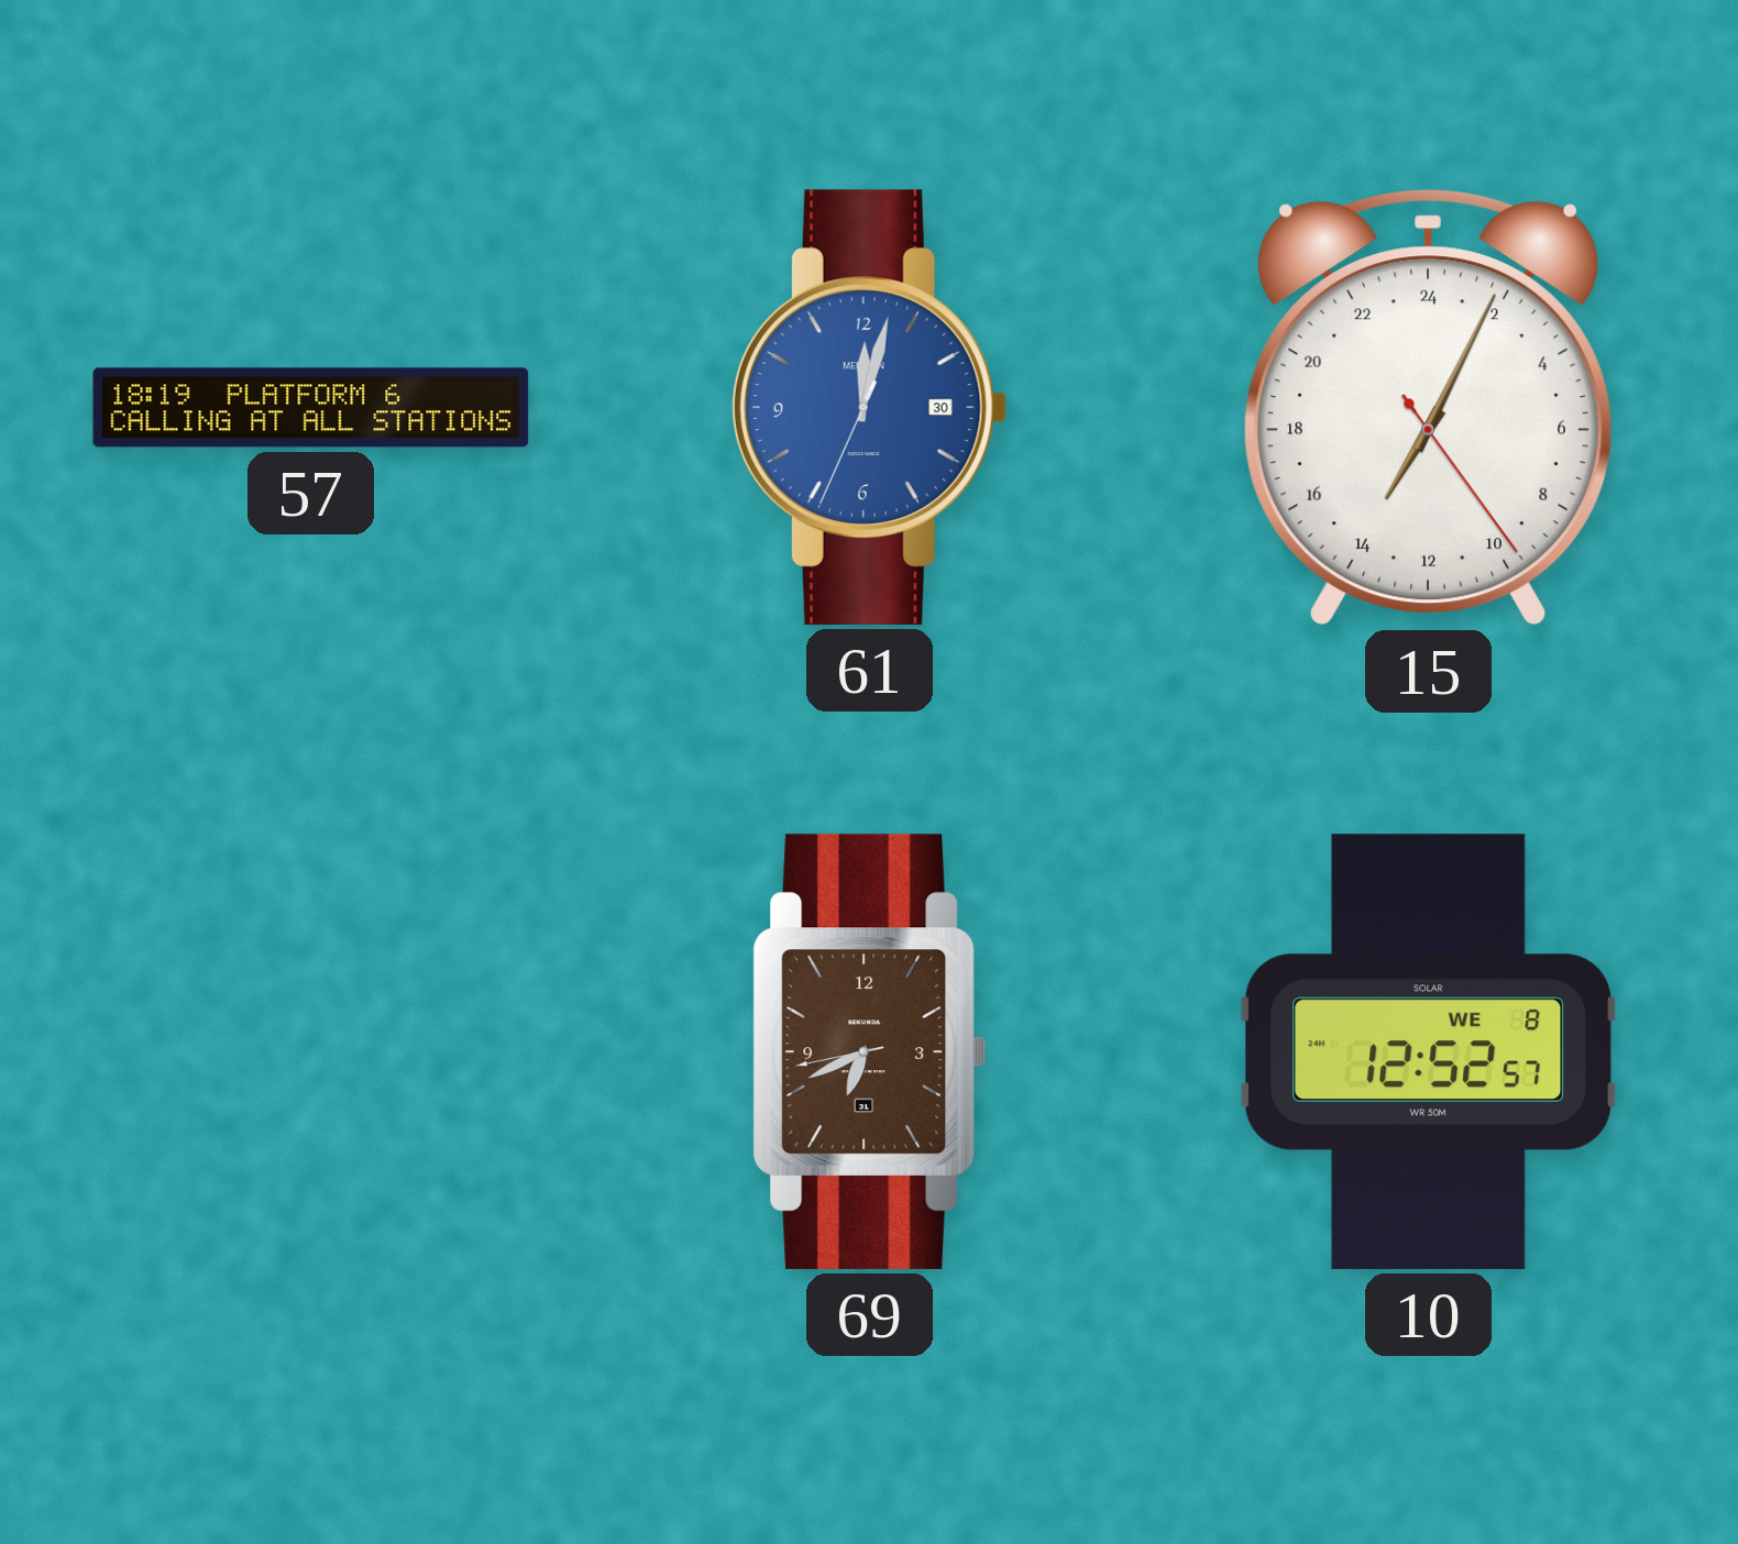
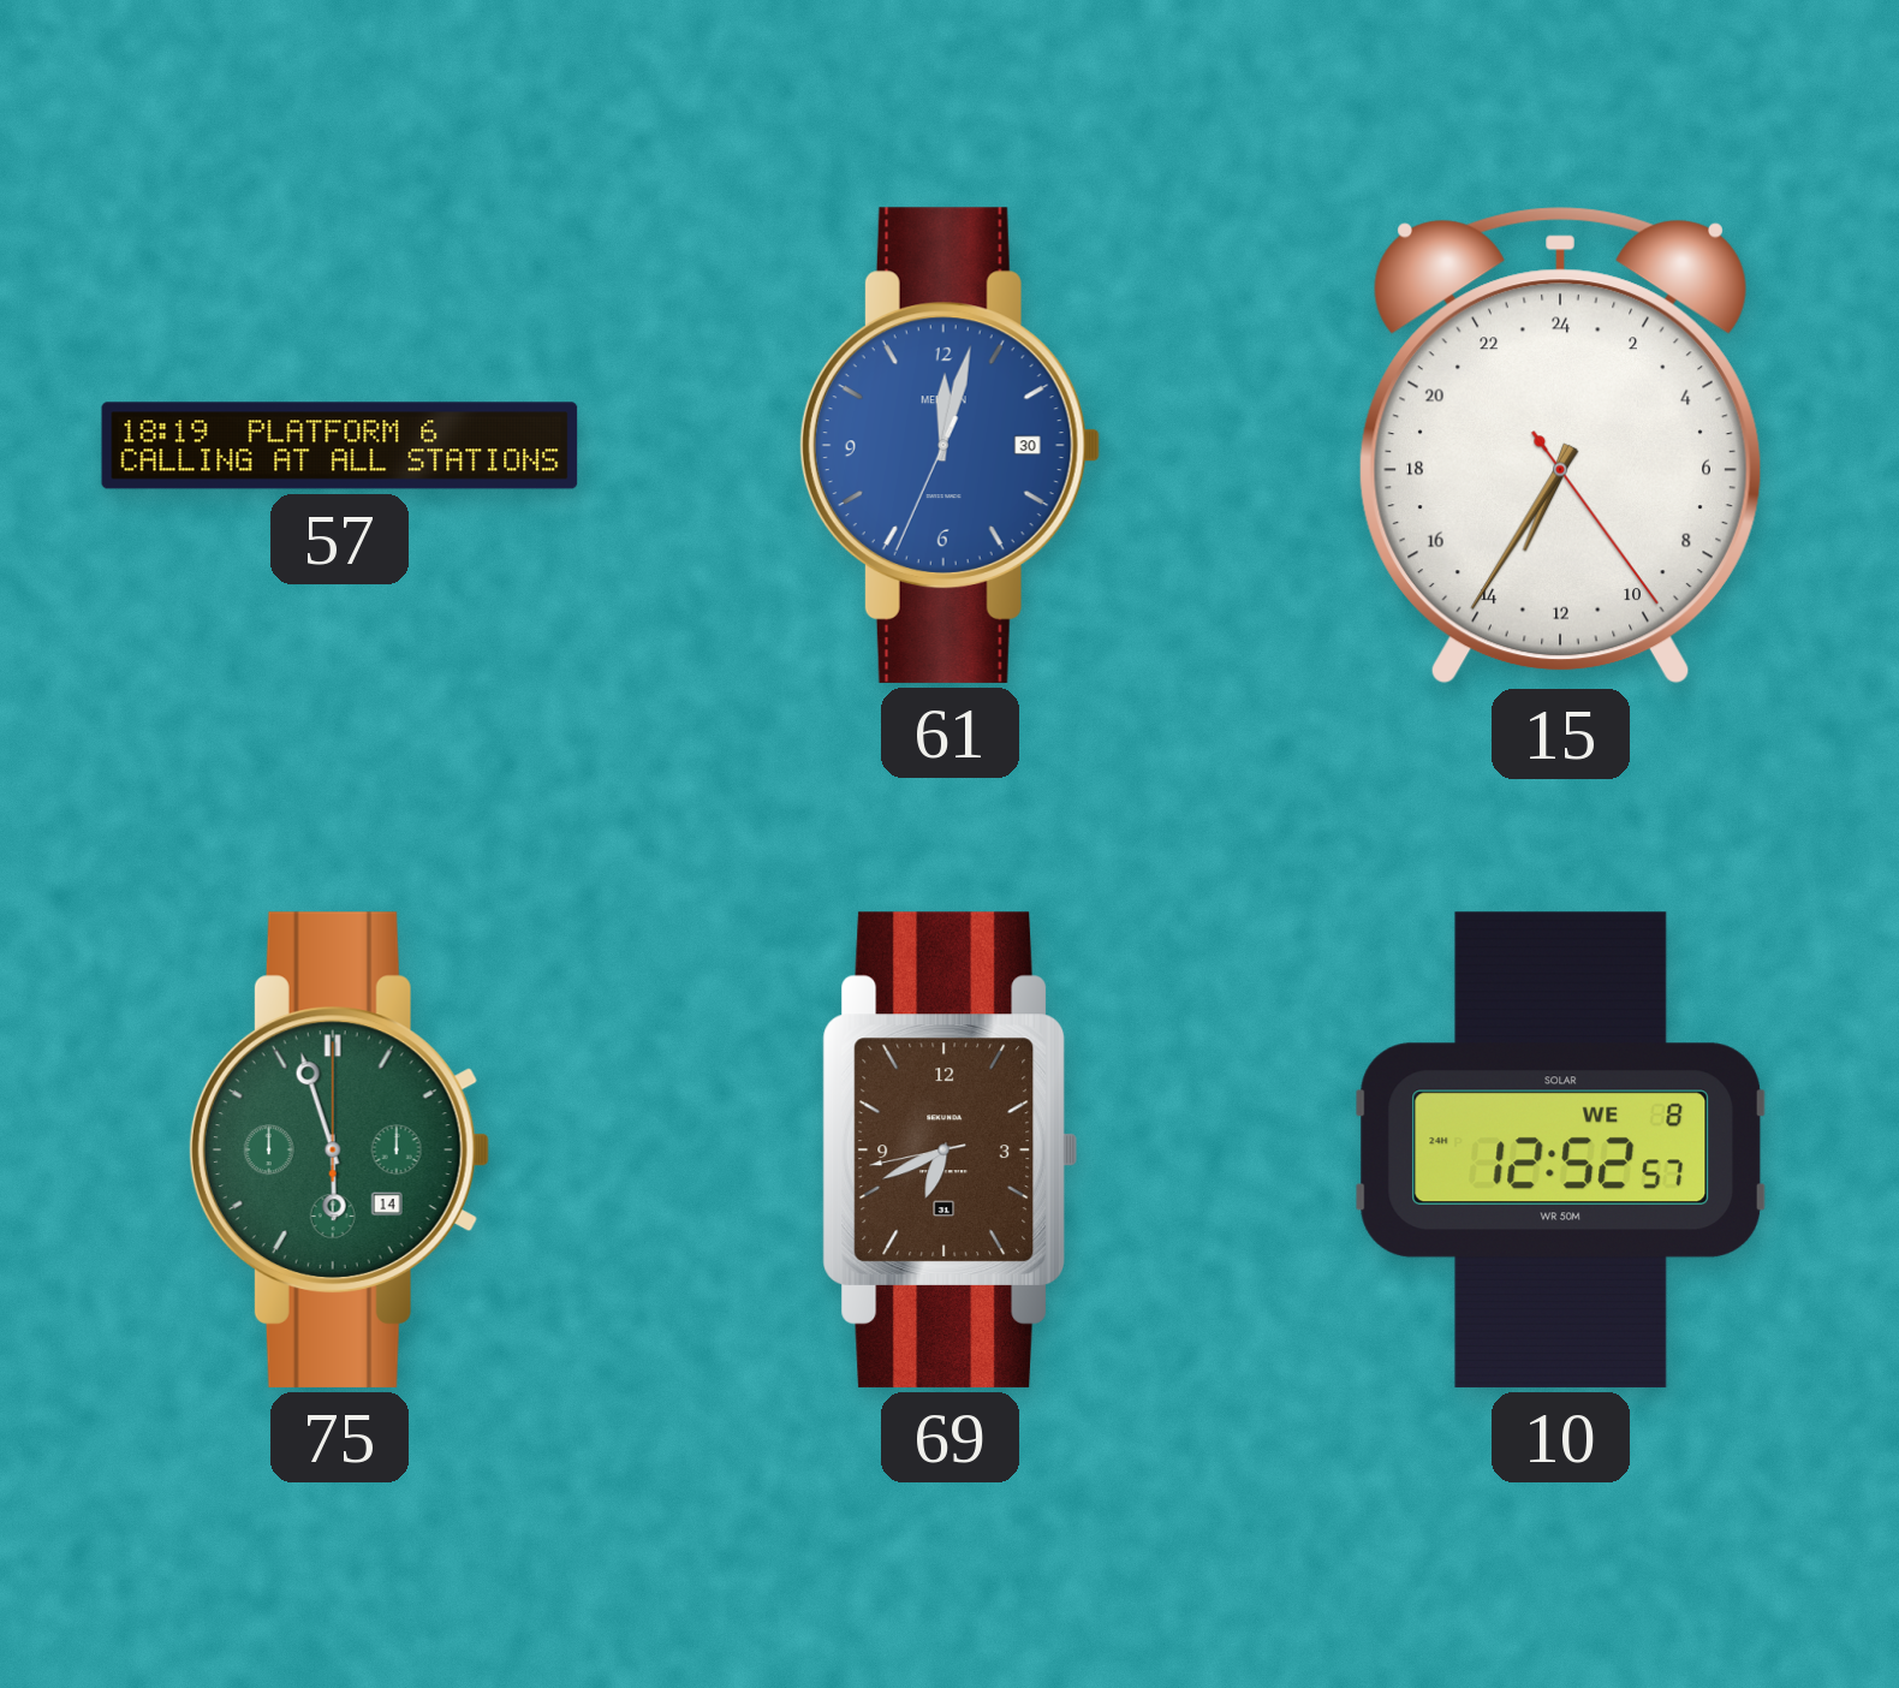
15: 14:04 -> 13:35 (1560, 446)
75: none -> 5:57 (339, 1149)
